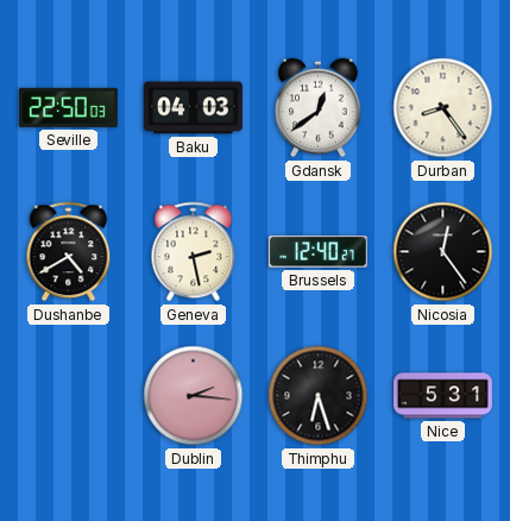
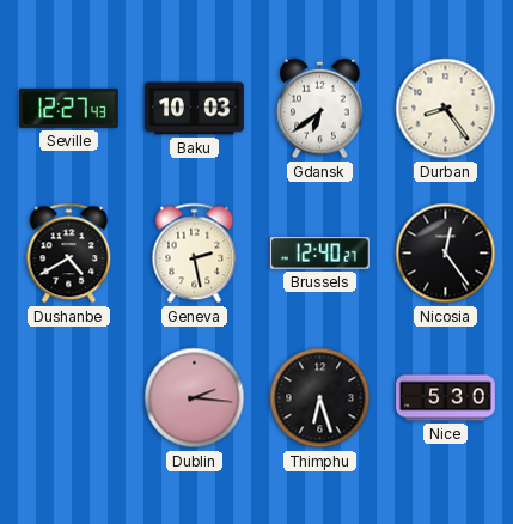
Seville: 22:50 -> 12:27 (68, 108)
Baku: 04:03 -> 10:03 (194, 109)
Gdansk: 12:39 -> 6:39 (320, 109)
Nice: 5:31 -> 5:30 (446, 398)
